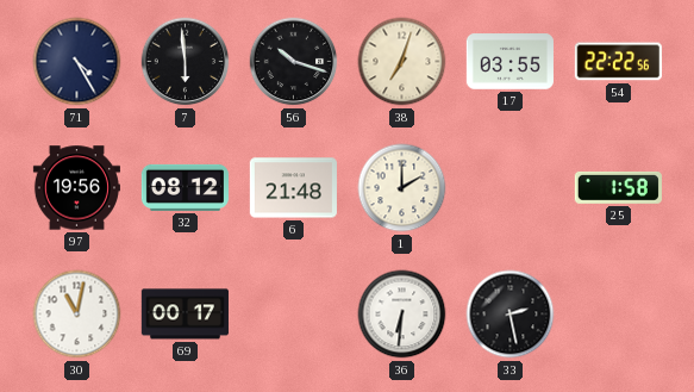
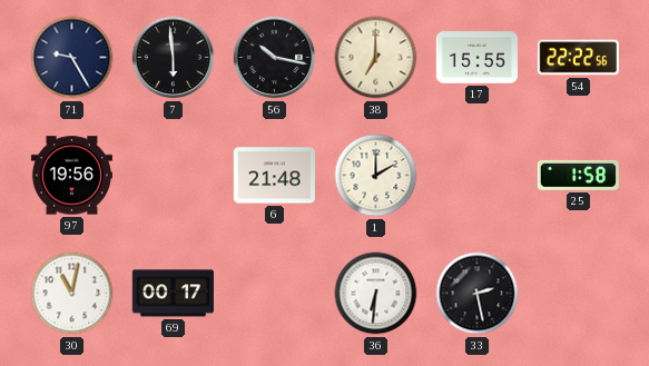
71: 4:25 -> 9:25 (72, 58)
56: 10:18 -> 10:17 (275, 58)
38: 7:03 -> 7:00 (376, 58)
17: 03:55 -> 15:55 (476, 58)
32: 08:12 -> none (185, 187)
